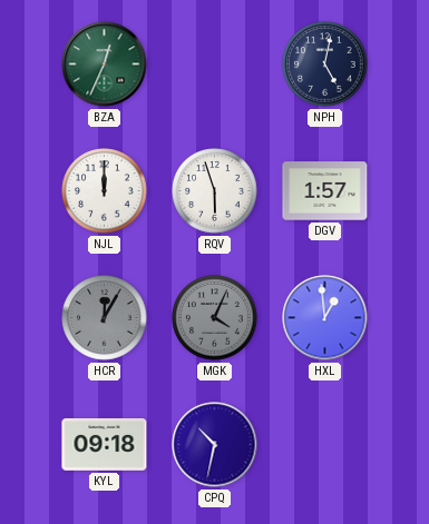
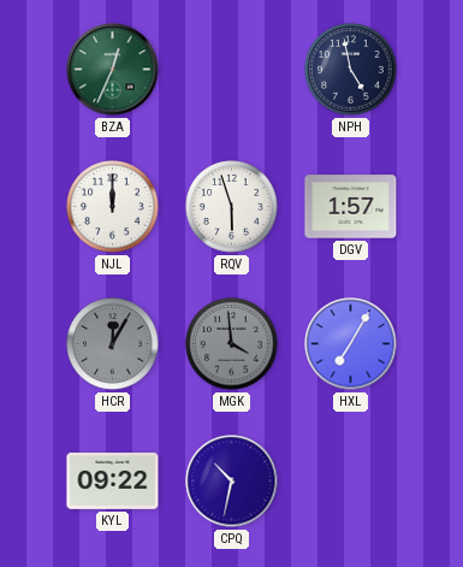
NPH: 5:02 -> 4:58 (351, 70)
MGK: 4:04 -> 3:59 (232, 344)
HXL: 12:59 -> 7:05 (351, 344)
KYL: 09:18 -> 09:22 (113, 480)
